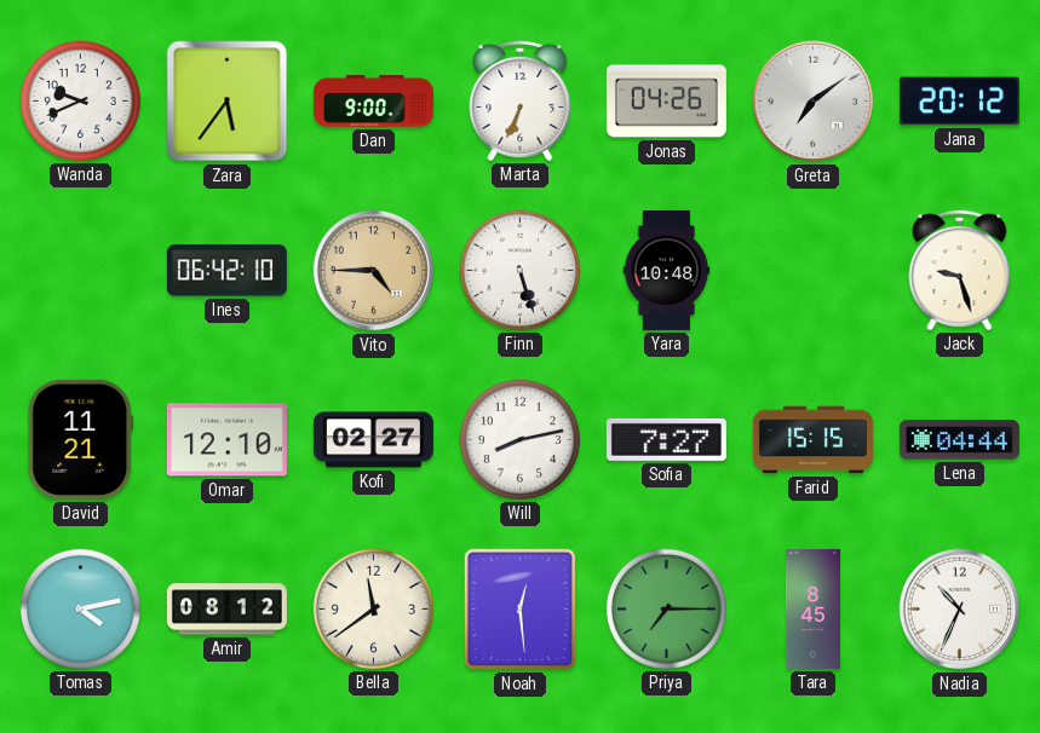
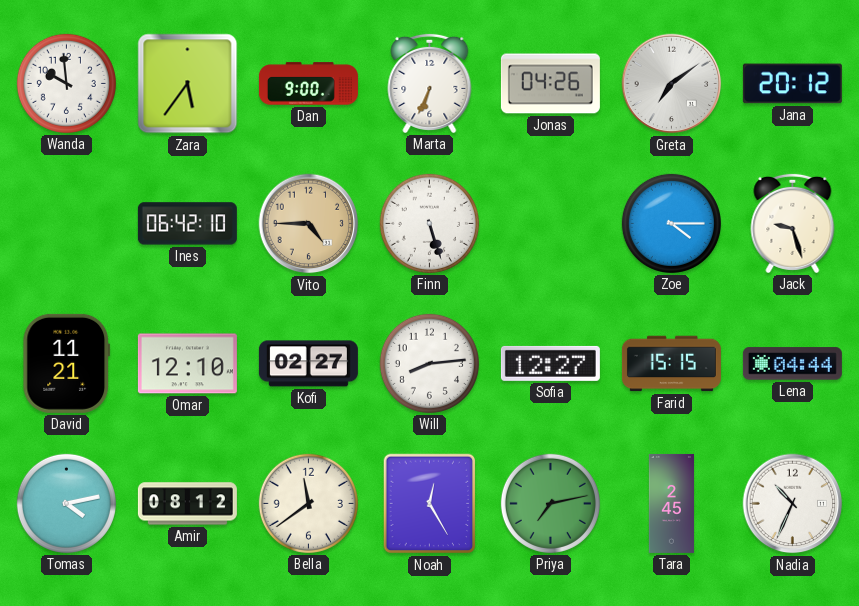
Wanda: 9:41 -> 9:59 (66, 83)
Yara: 10:48 -> none (667, 270)
Zoe: none -> 4:15 (671, 223)
Will: 8:13 -> 8:14 (429, 363)
Sofia: 7:27 -> 12:27 (550, 363)
Noah: 12:29 -> 12:25 (430, 504)
Priya: 7:15 -> 7:13 (550, 503)
Tara: 8:45 -> 2:45 (671, 503)
